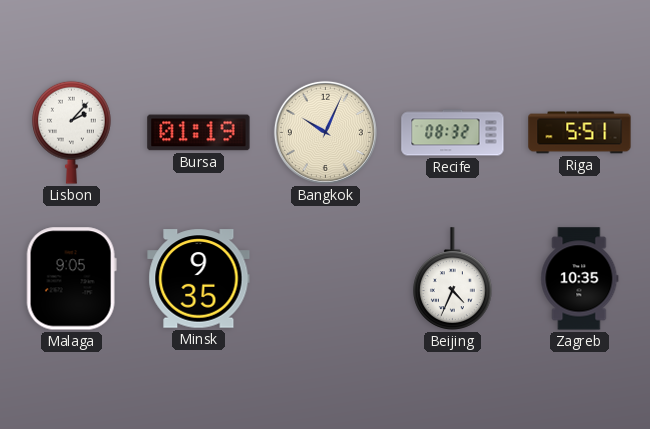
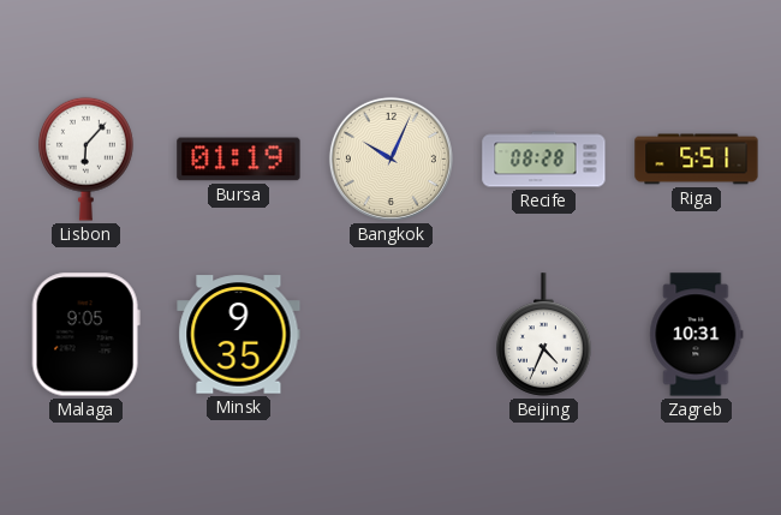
Lisbon: 2:07 -> 6:07 (87, 158)
Recife: 08:32 -> 08:28 (544, 160)
Zagreb: 10:35 -> 10:31 (697, 335)
